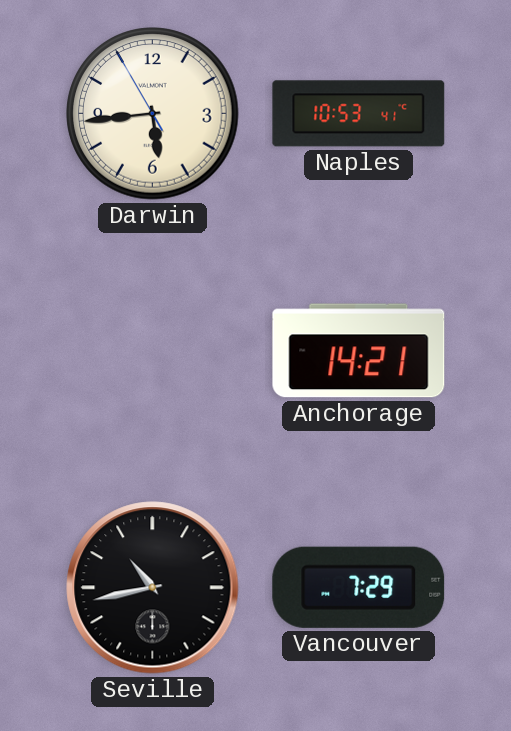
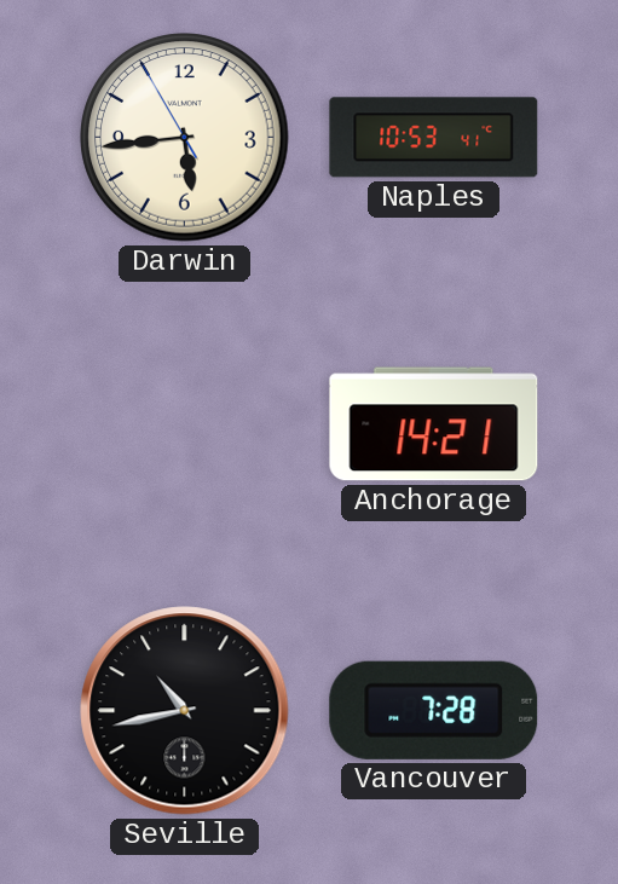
Vancouver: 7:29 -> 7:28 (434, 710)
